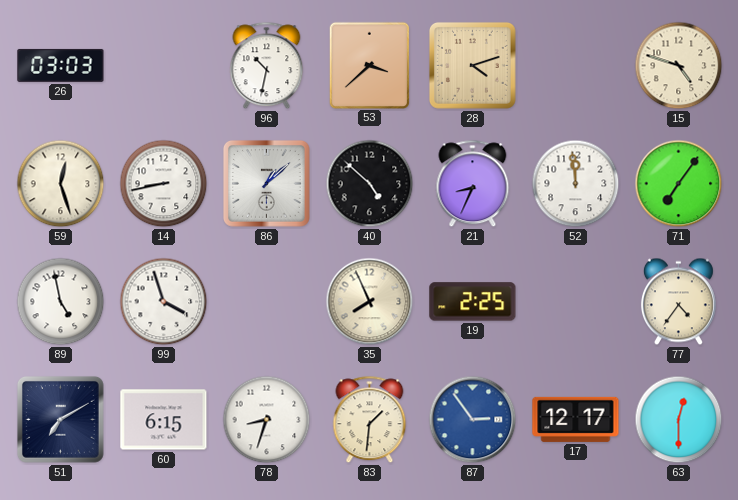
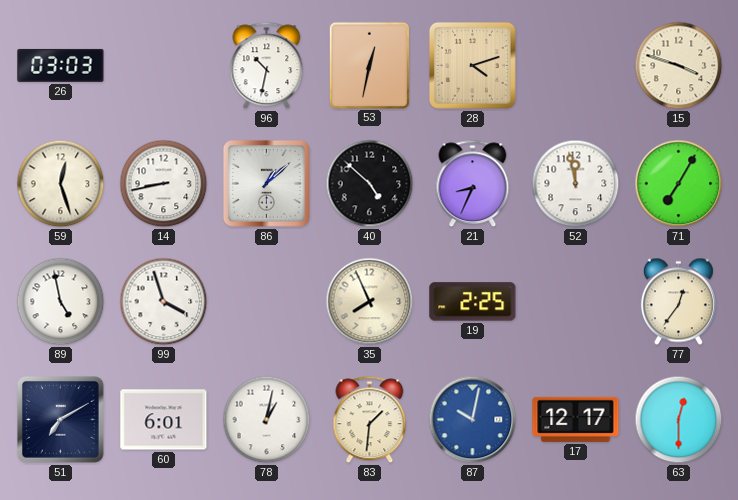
53: 3:38 -> 12:32 (369, 65)
15: 4:48 -> 3:48 (679, 66)
52: 11:59 -> 11:58 (576, 184)
71: 7:06 -> 7:05 (679, 184)
77: 4:36 -> 12:36 (678, 302)
60: 6:15 -> 6:01 (164, 420)
78: 8:33 -> 1:02 (267, 420)
87: 2:54 -> 10:02 (473, 420)
